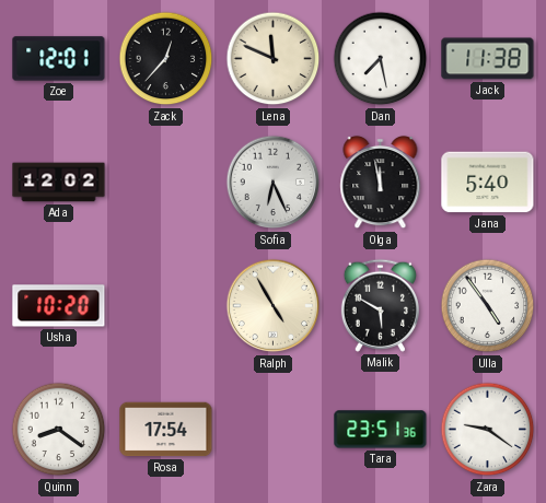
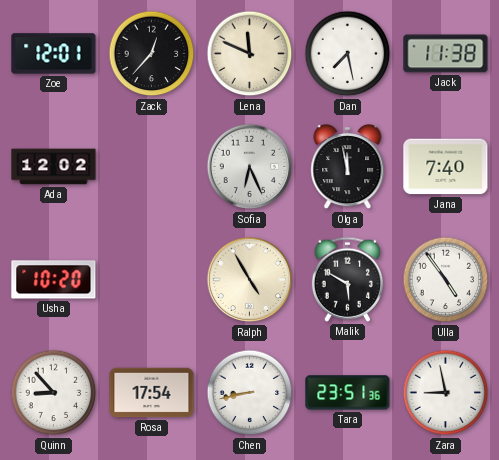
Jana: 5:40 -> 7:40 (446, 167)
Quinn: 8:21 -> 8:53 (54, 393)
Chen: none -> 8:43 (250, 393)
Zara: 9:21 -> 8:58 (446, 393)
